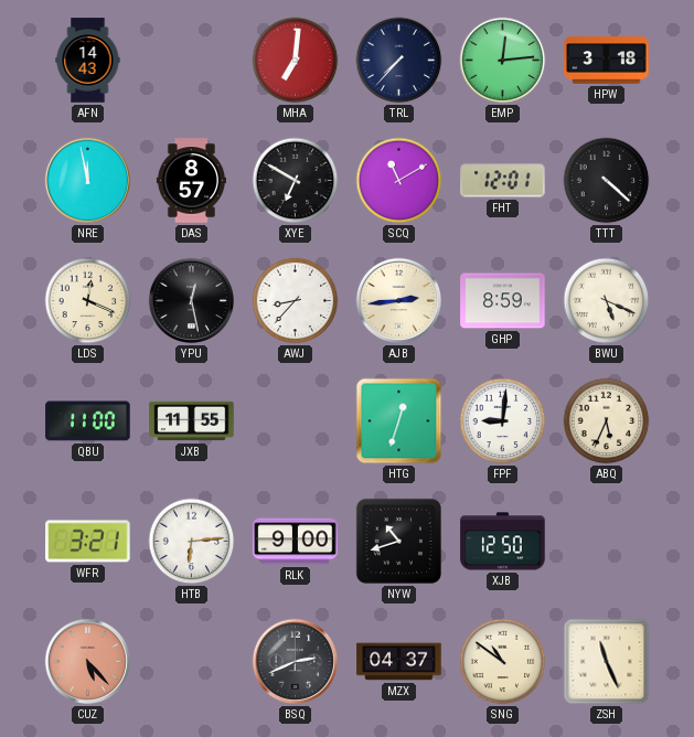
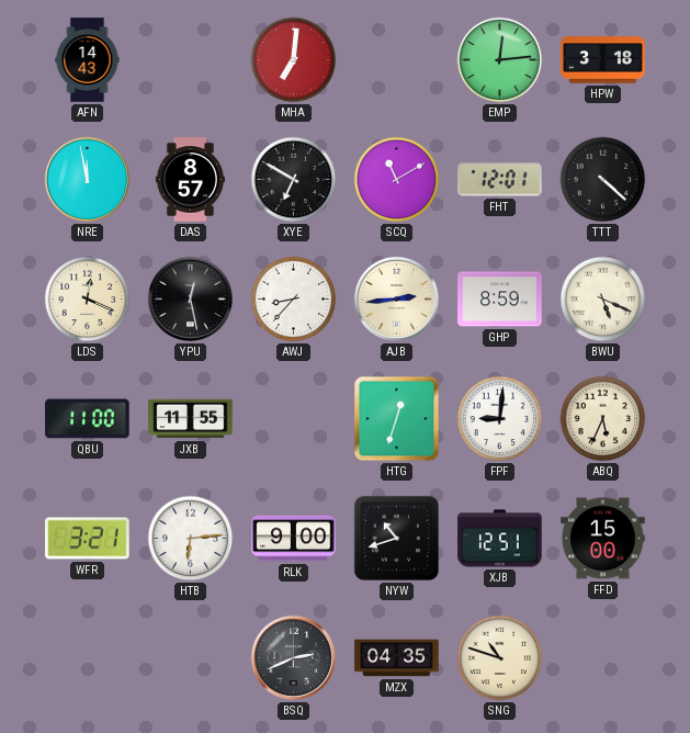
TRL: 7:37 -> none (399, 61)
XJB: 12:50 -> 12:51 (500, 539)
FFD: none -> 15:00 (603, 539)
CUZ: 5:23 -> none (87, 661)
MZX: 04:37 -> 04:35 (397, 658)
SNG: 10:51 -> 10:48 (500, 658)
ZSH: 11:26 -> none (607, 662)
